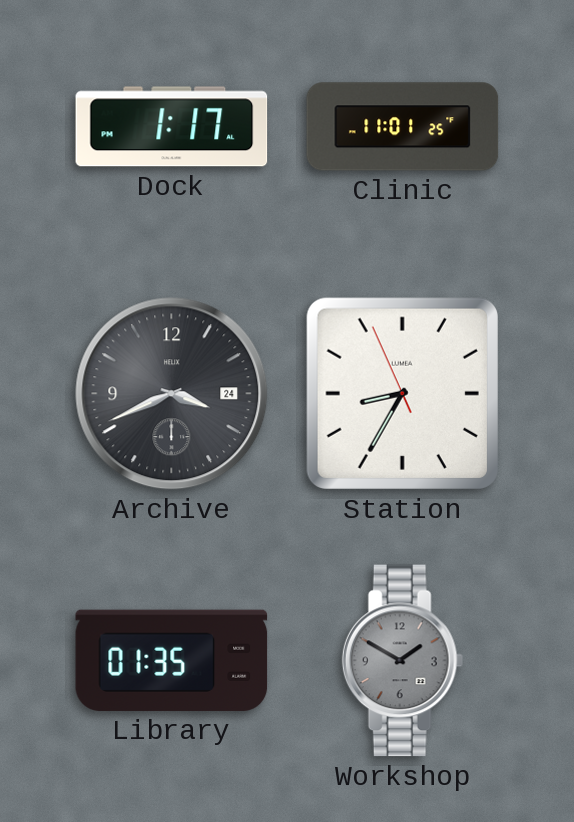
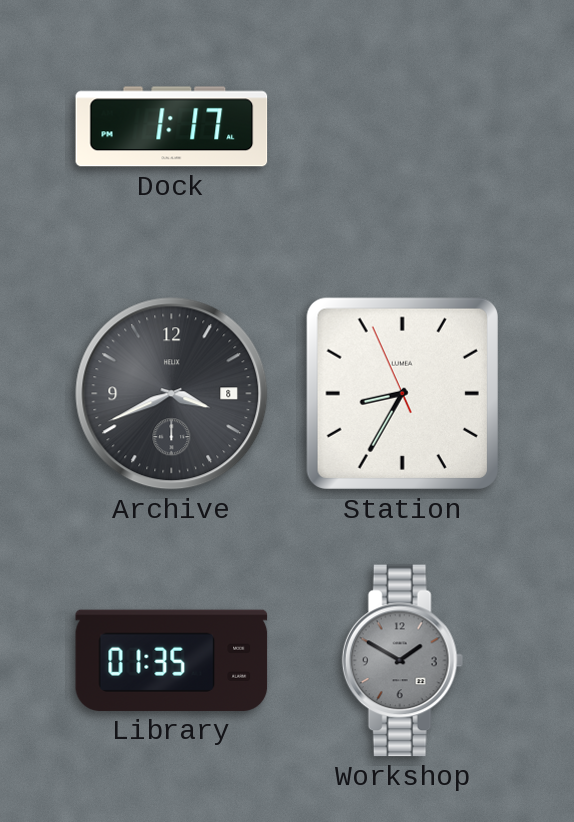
Clinic: 11:01 -> none (403, 127)
Archive date: 24 -> 8 (172, 394)
